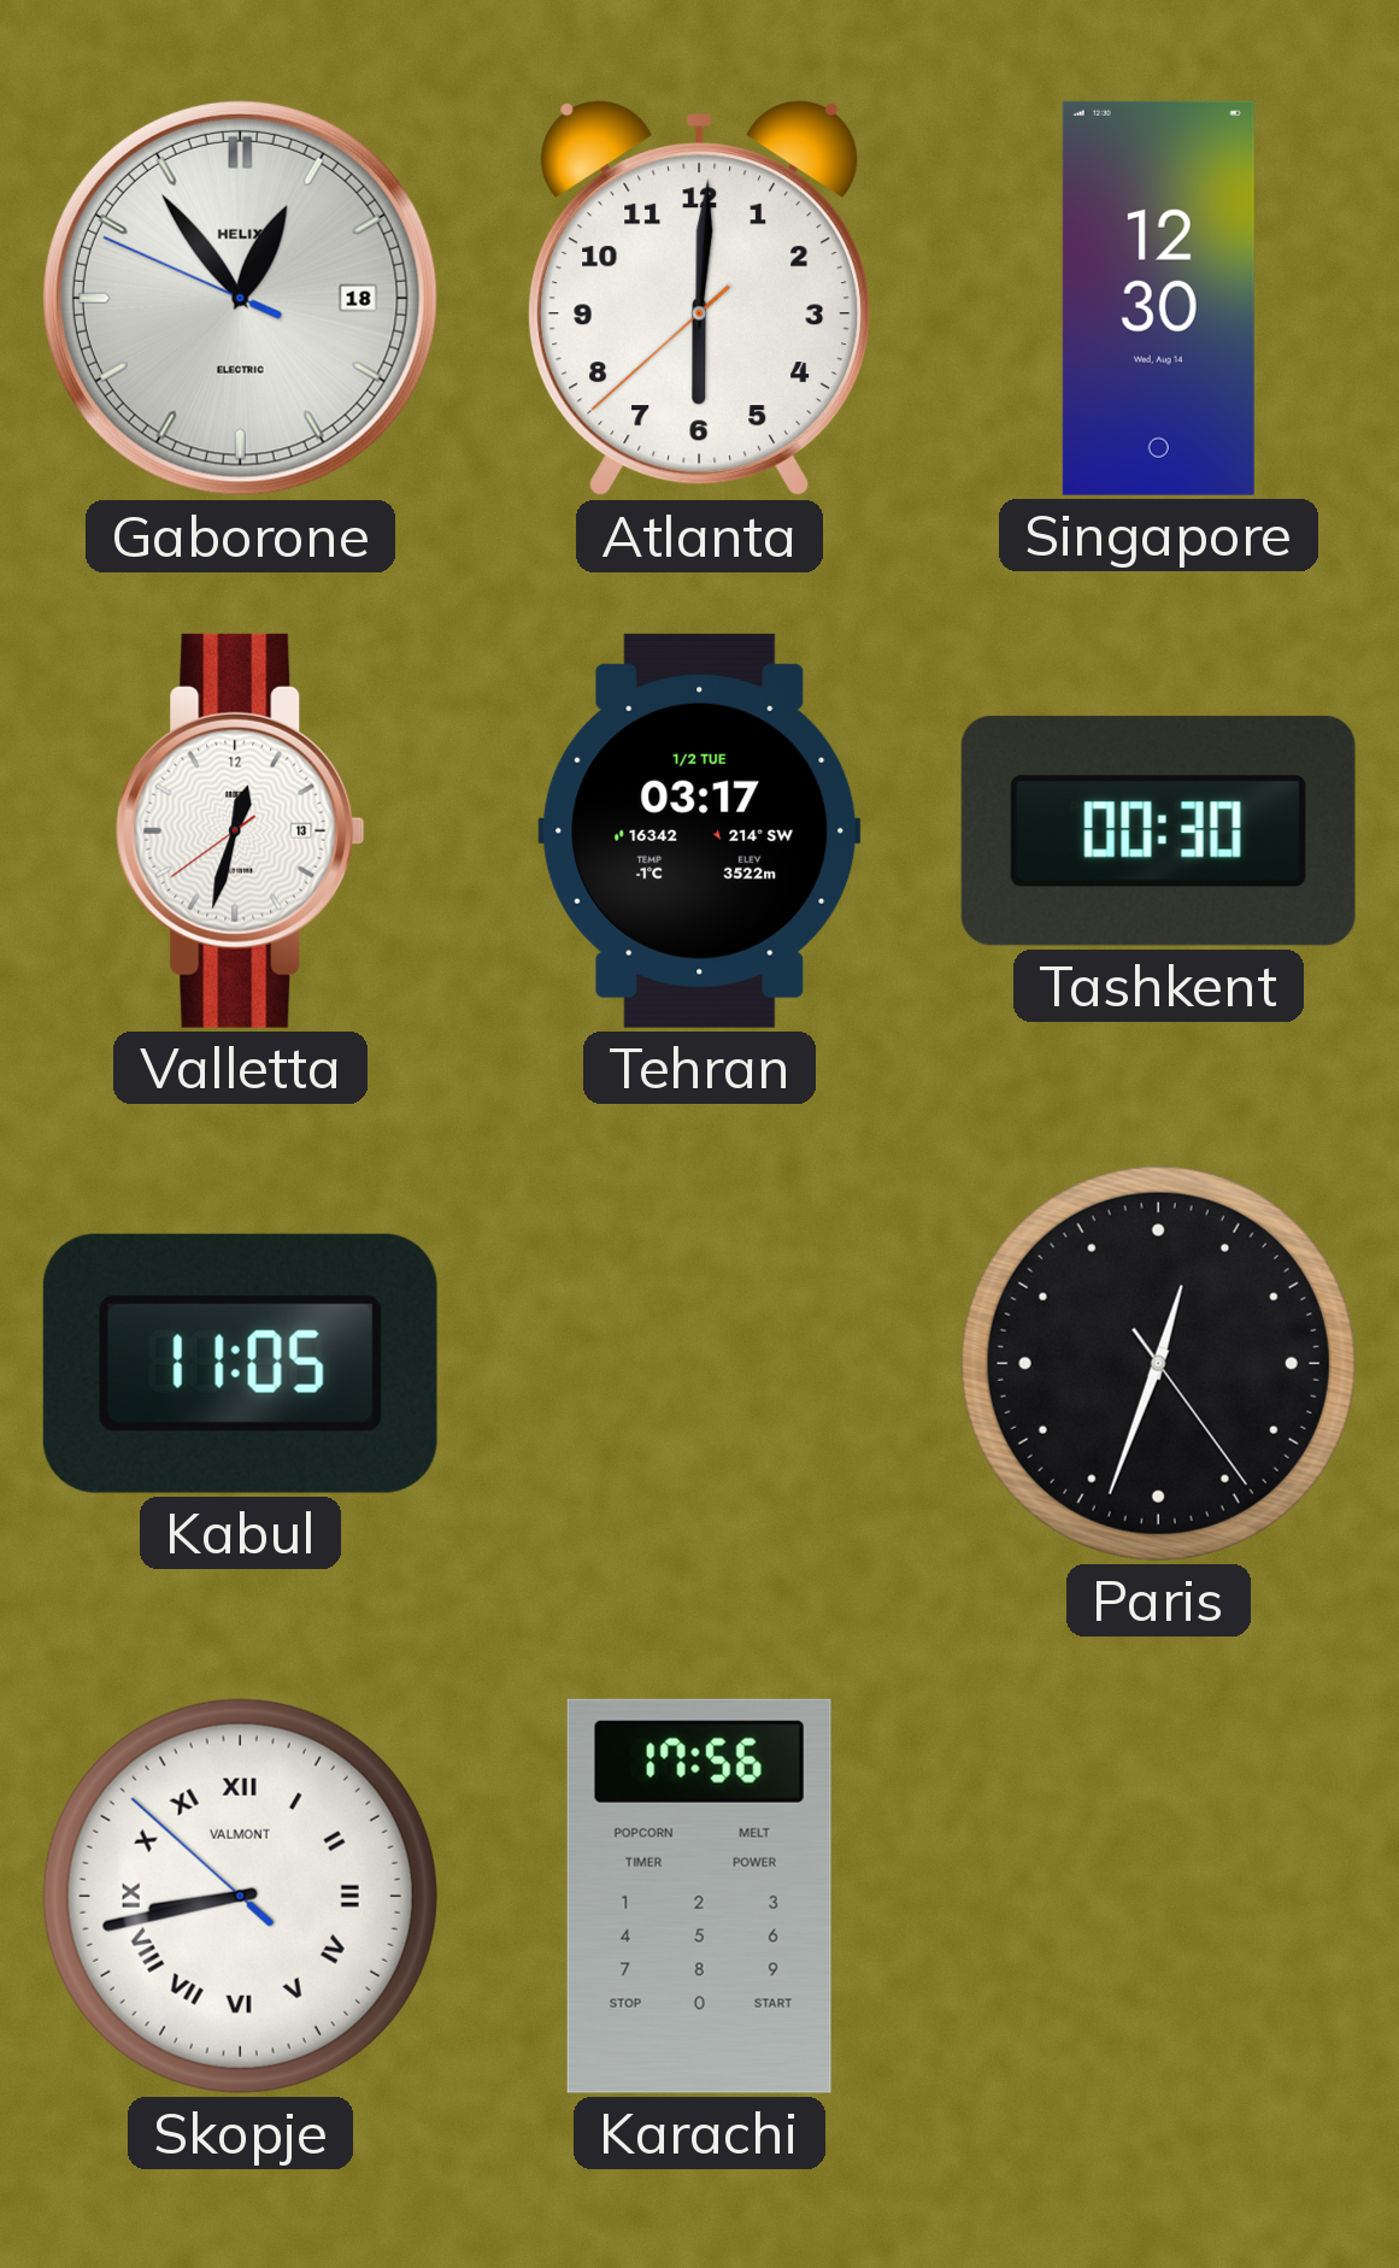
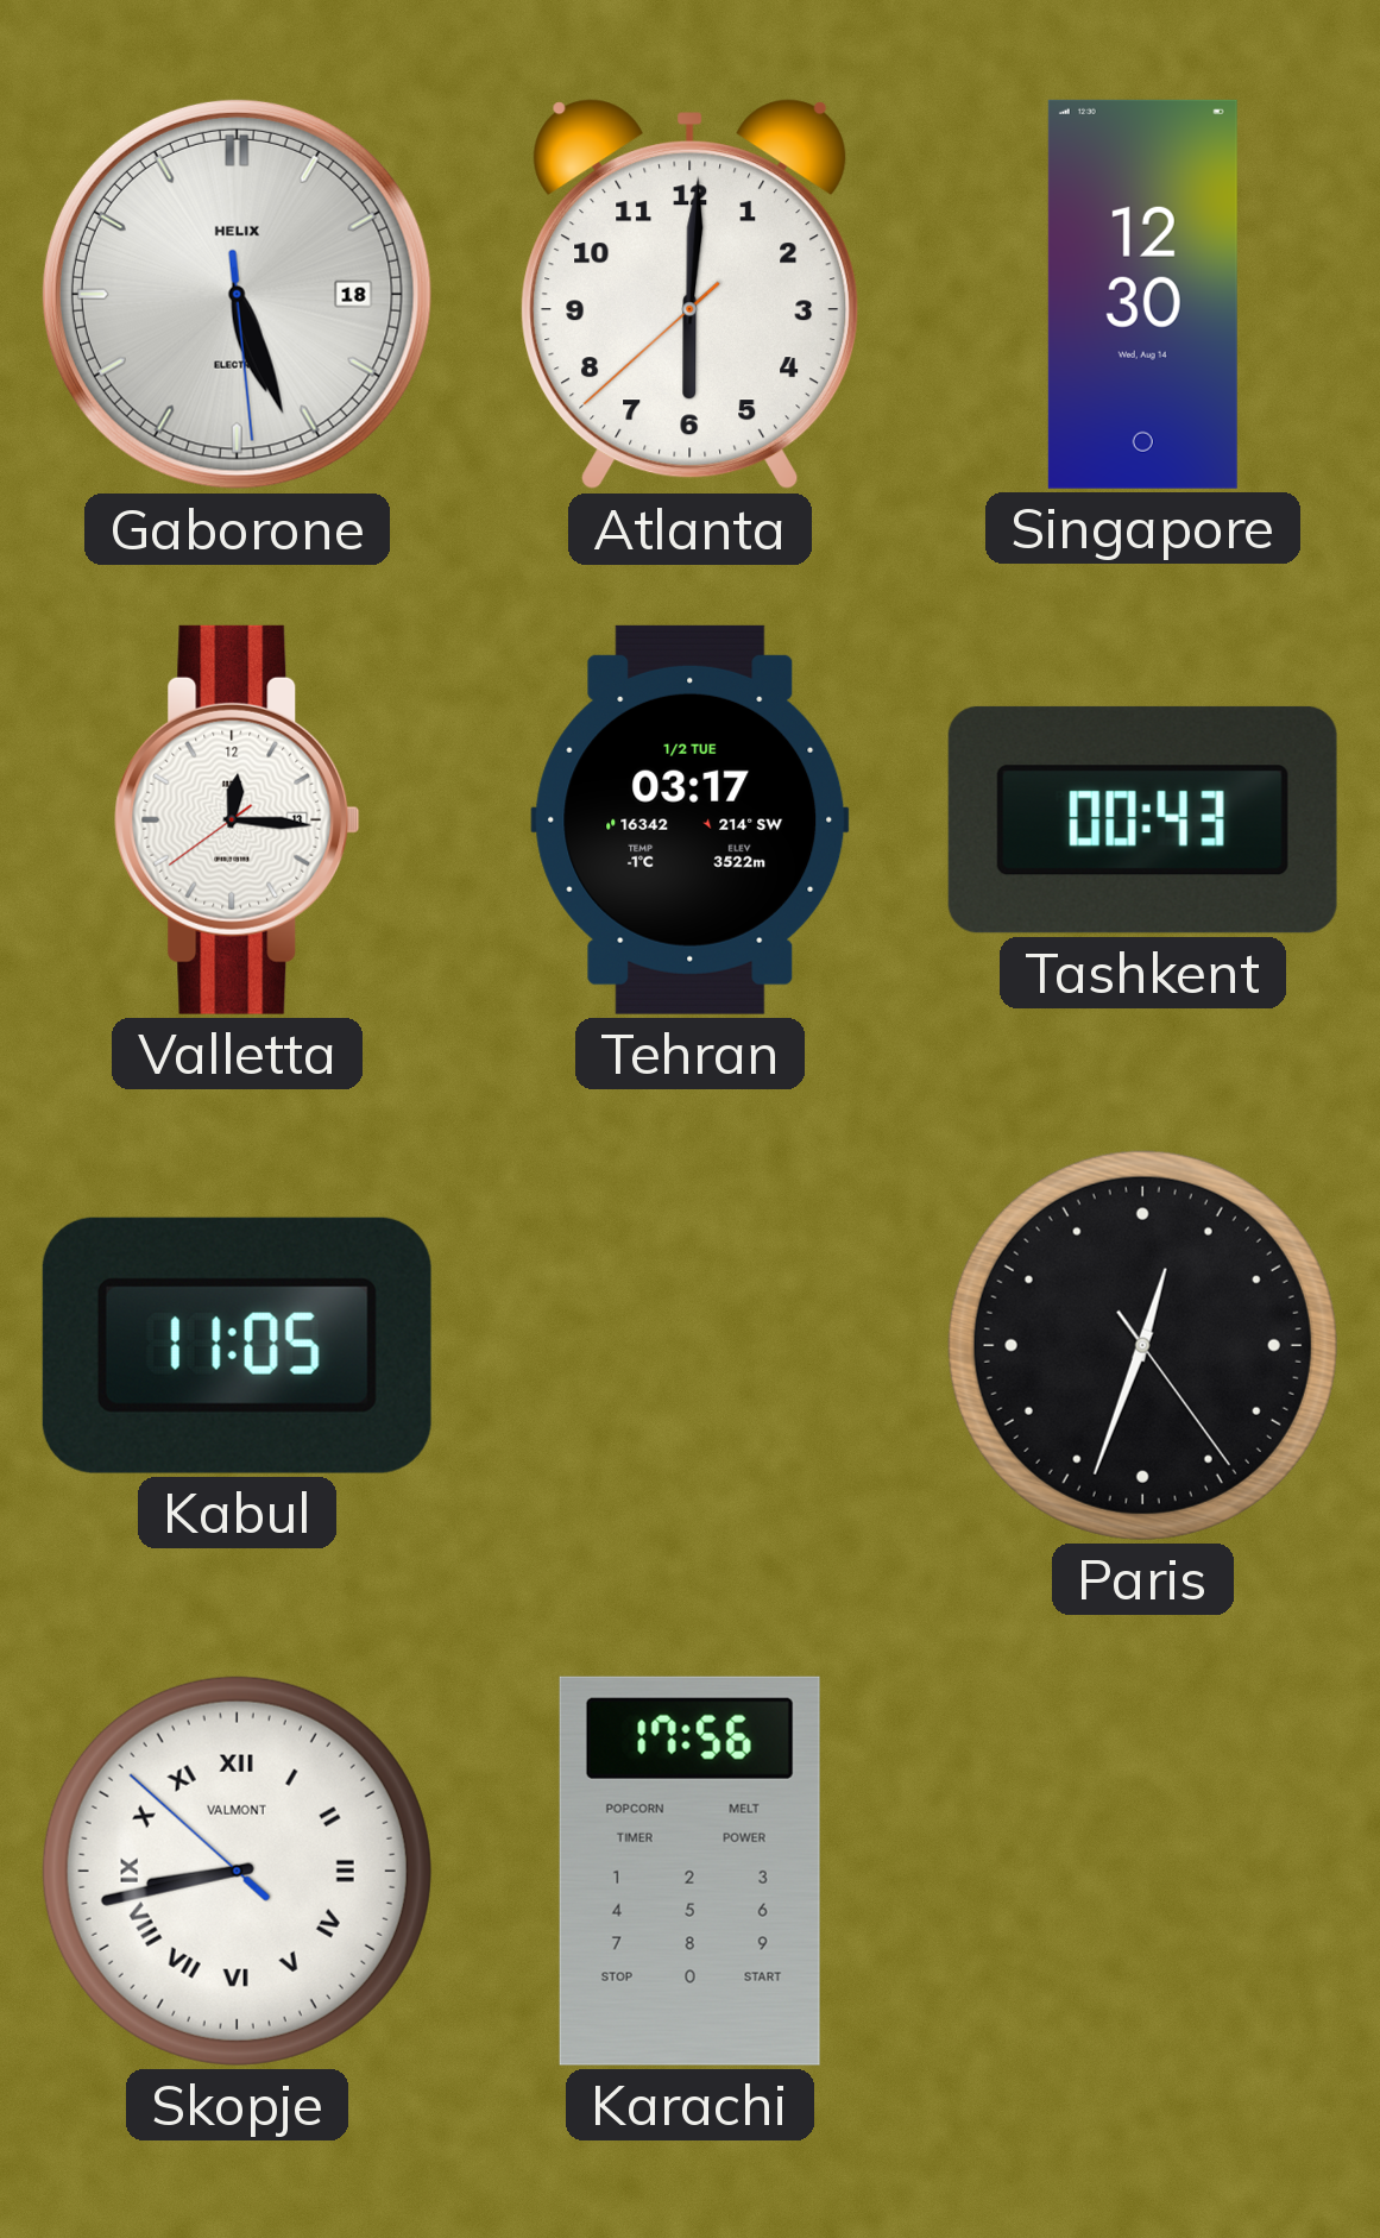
Gaborone: 12:53 -> 5:26 (237, 294)
Valletta: 12:32 -> 12:15 (238, 819)
Tashkent: 00:30 -> 00:43 (1142, 819)
